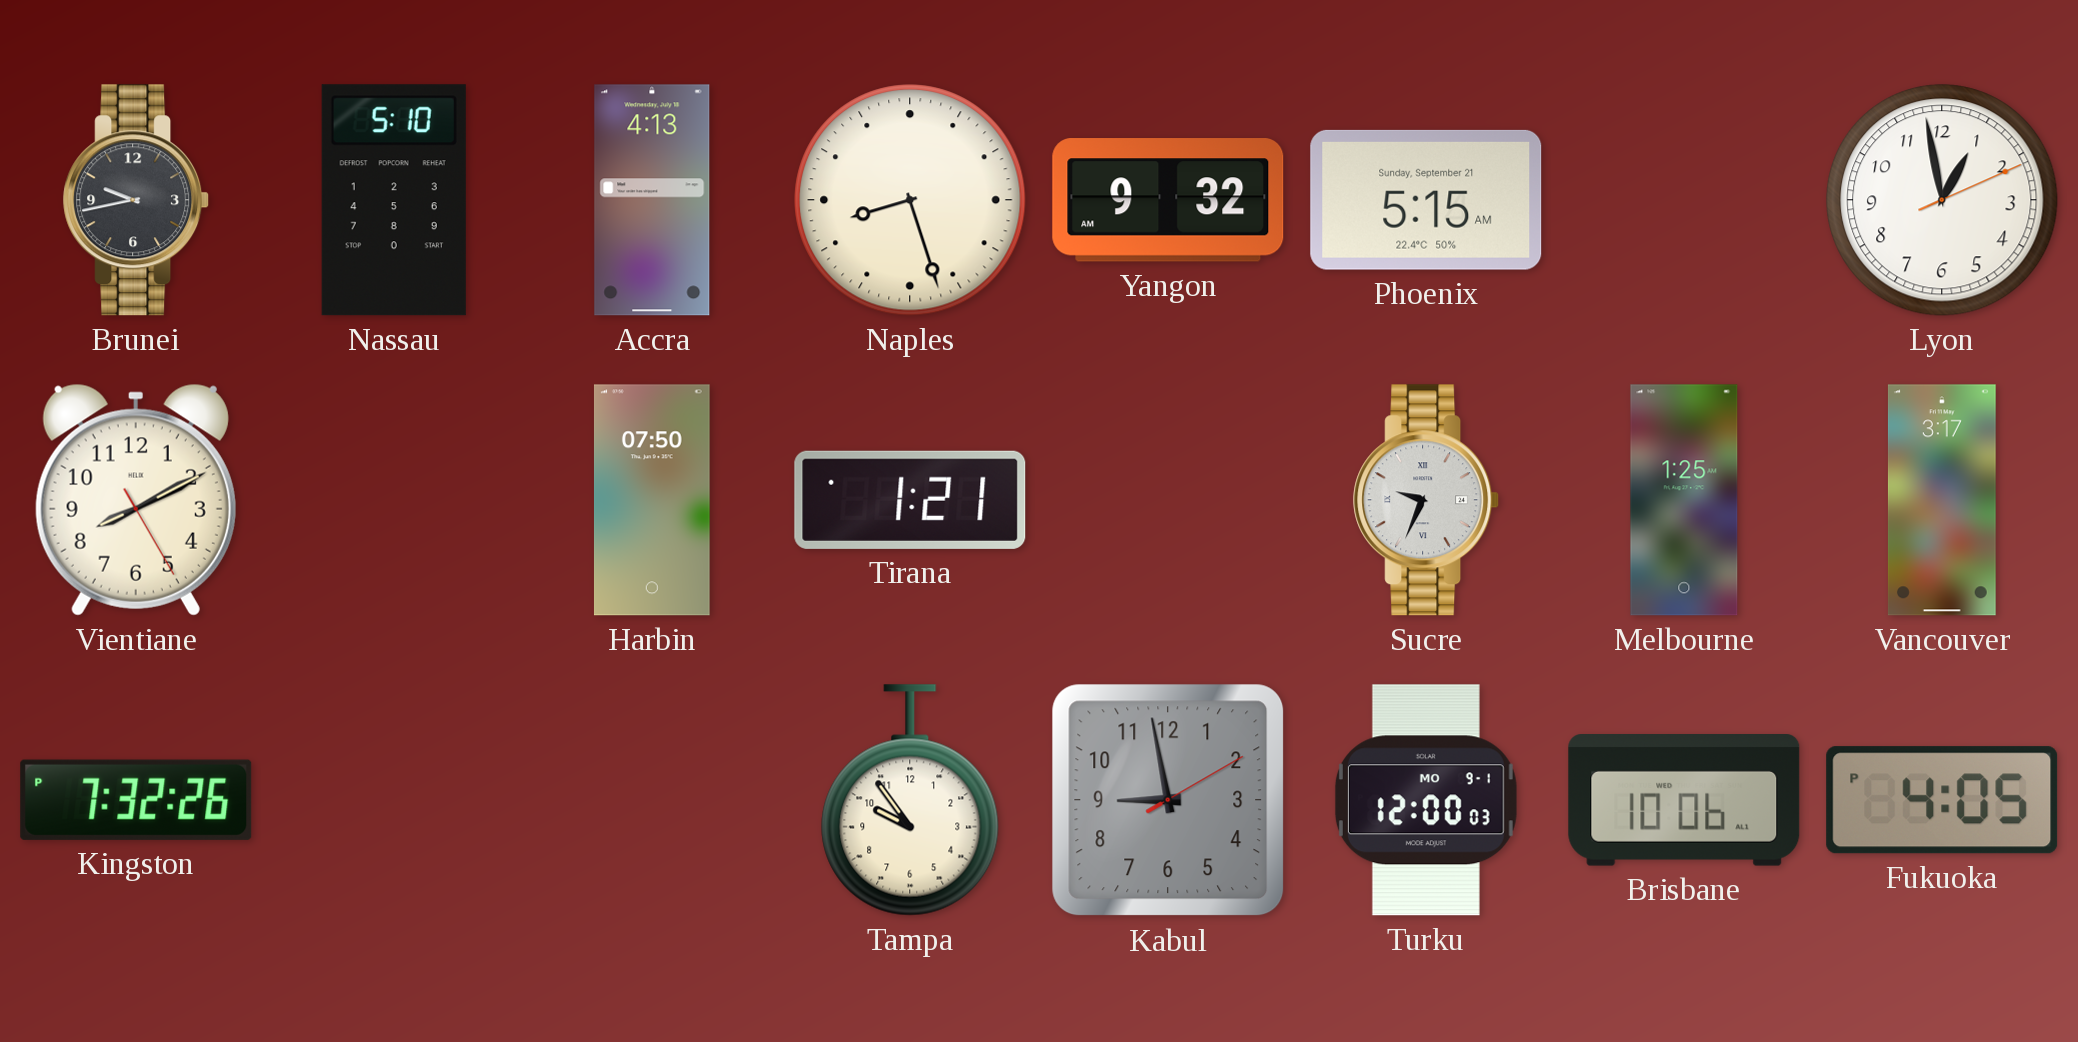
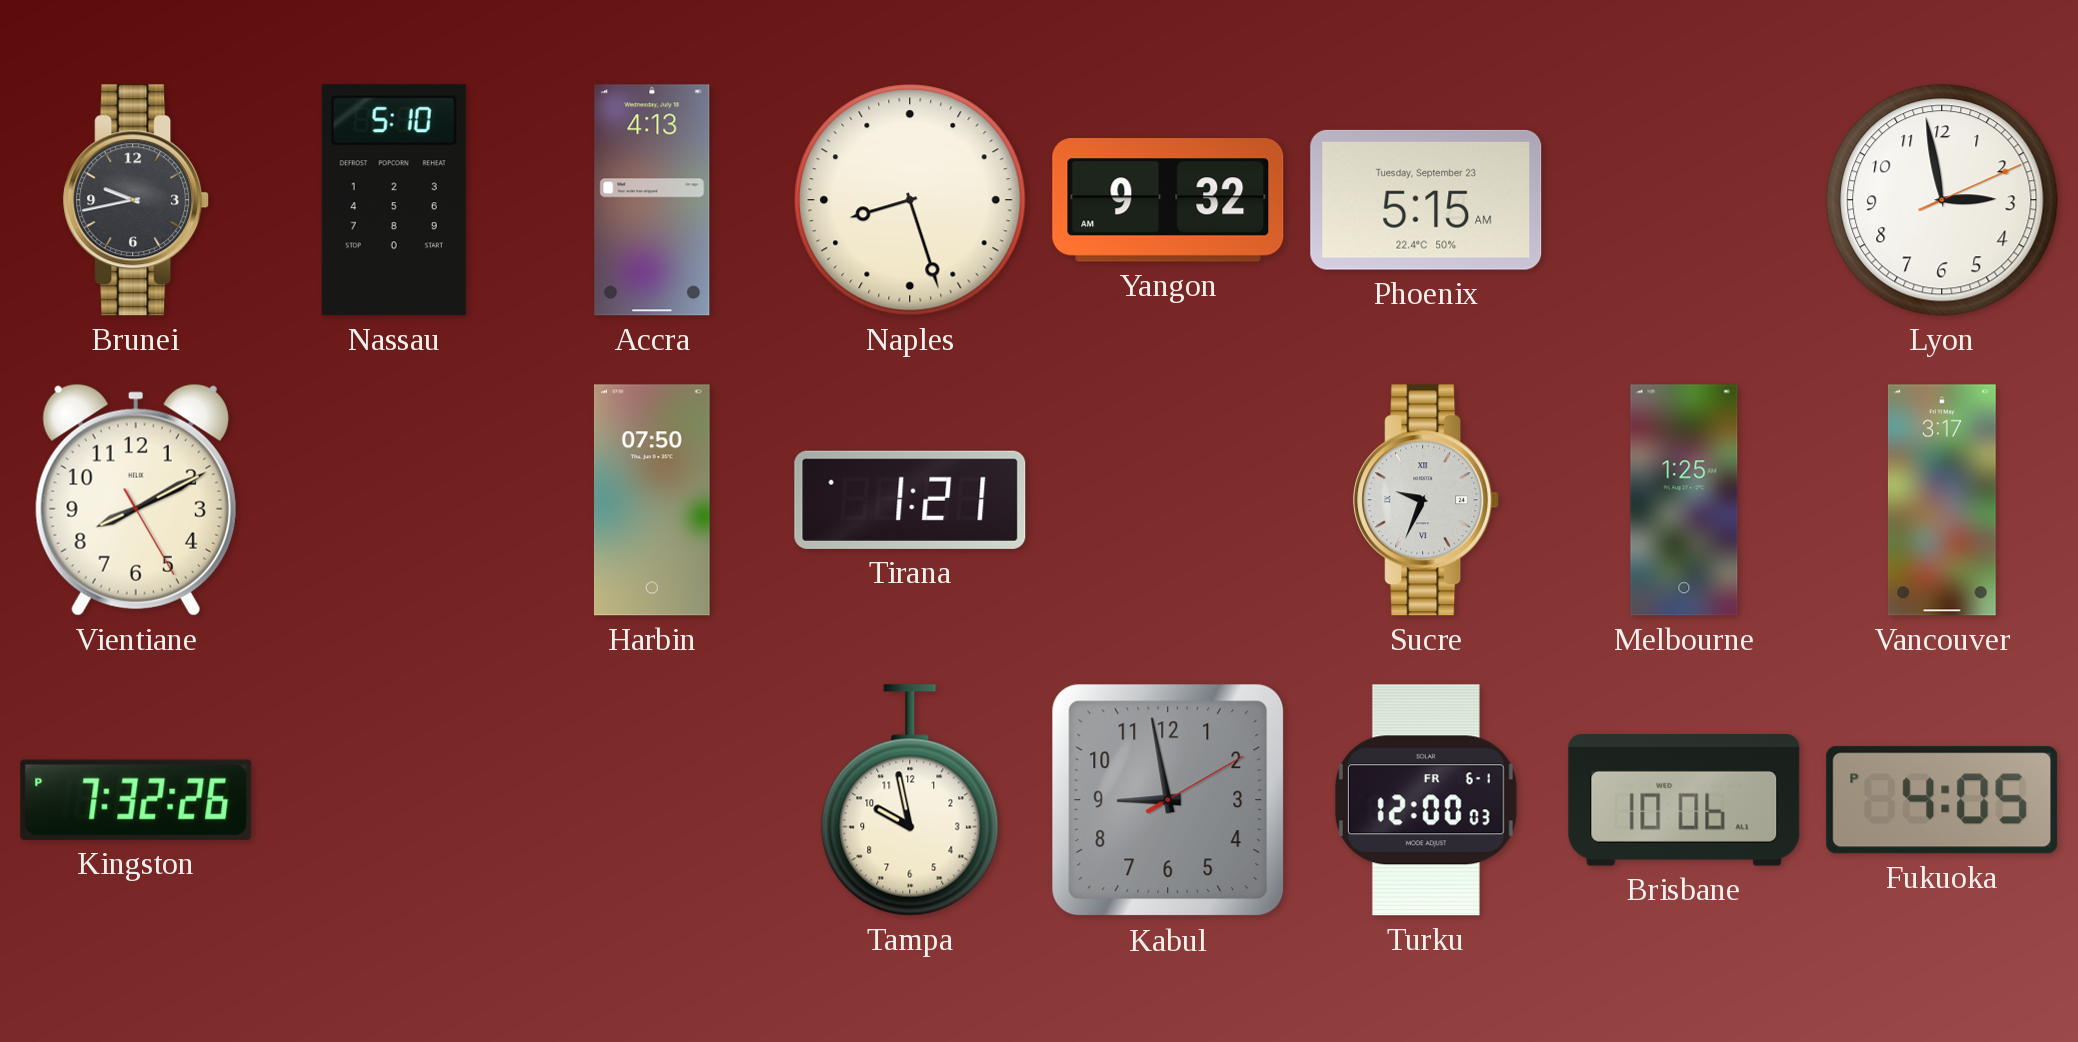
Phoenix date: Sunday, September 21 -> Tuesday, September 23 (1426, 200)
Lyon: 12:58 -> 2:58 (1942, 200)
Tampa: 9:54 -> 9:58 (910, 800)
Turku date: MO 9-1 -> FR 6-1 (1426, 800)
